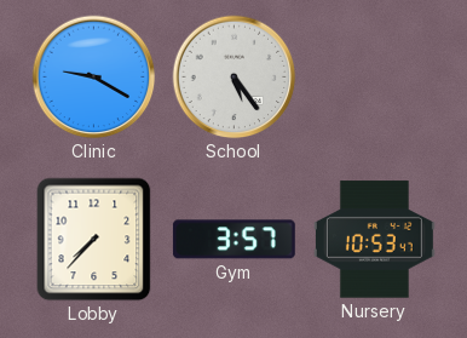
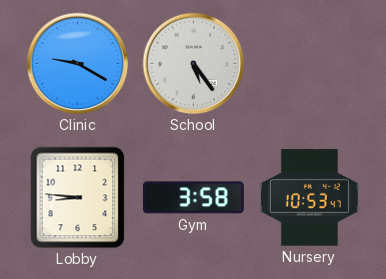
Lobby: 7:37 -> 8:46 (78, 198)
Gym: 3:57 -> 3:58 (193, 198)
